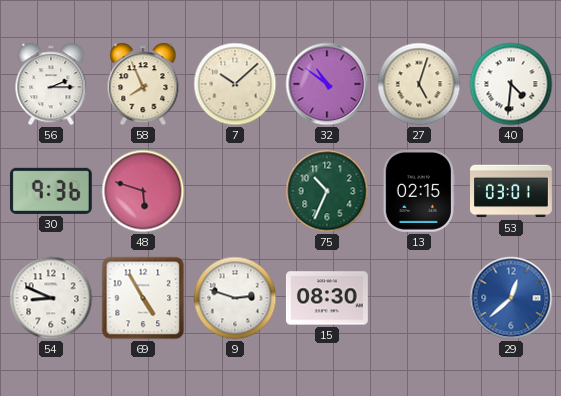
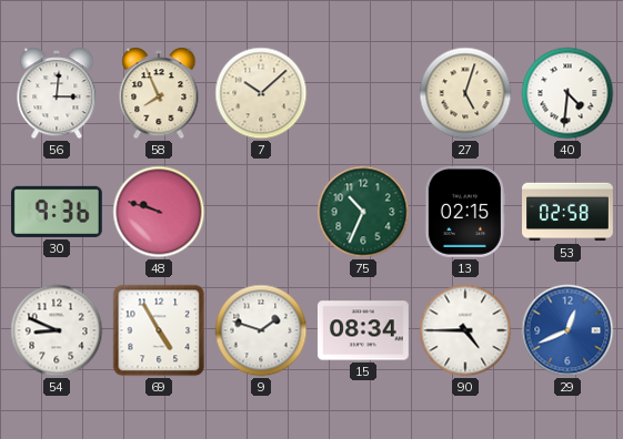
56: 2:15 -> 3:01 (57, 93)
32: 10:51 -> none (327, 84)
48: 5:48 -> 9:48 (159, 212)
53: 03:01 -> 02:58 (569, 212)
9: 2:48 -> 1:48 (261, 330)
15: 08:30 -> 08:34 (363, 330)
90: none -> 4:45 (465, 330)
29: 12:38 -> 12:41 (567, 330)
